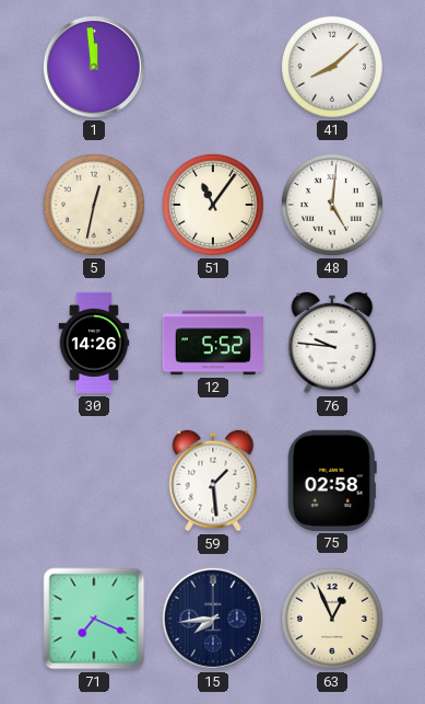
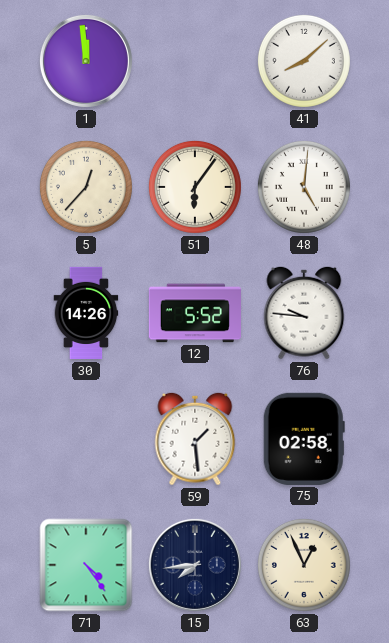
5: 12:32 -> 12:37 (86, 187)
51: 11:06 -> 6:06 (195, 187)
71: 7:19 -> 4:24 (86, 565)
